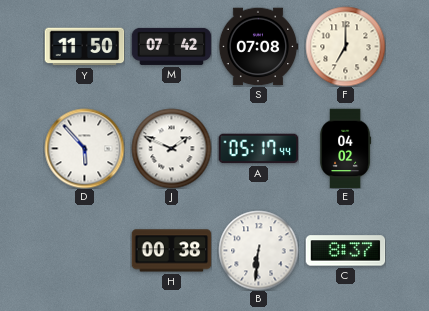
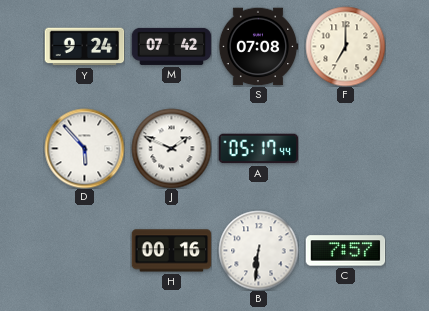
Y: 11:50 -> 9:24 (84, 47)
E: 04:02 -> none (345, 148)
H: 00:38 -> 00:16 (171, 251)
C: 8:37 -> 7:57 (345, 251)
